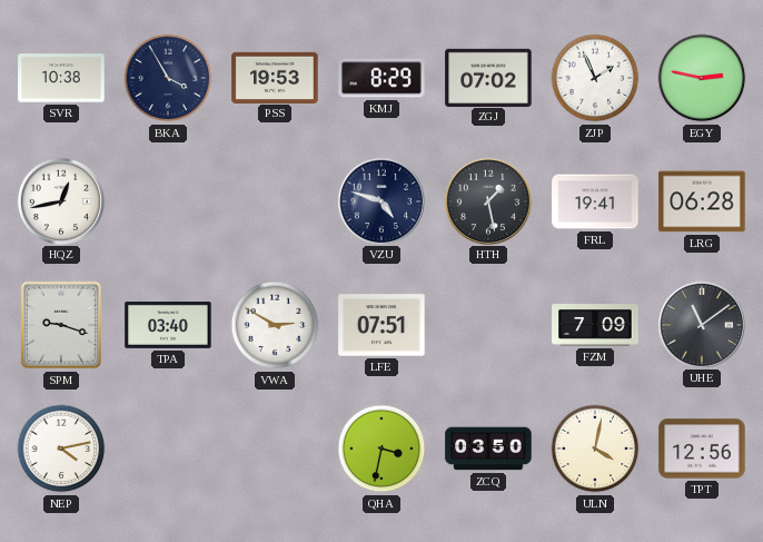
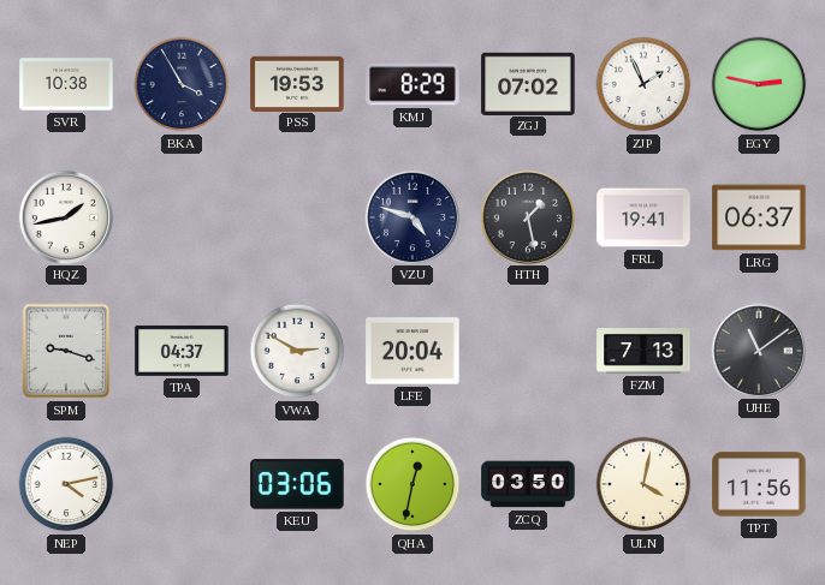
HQZ: 12:43 -> 1:43 (65, 216)
LRG: 06:28 -> 06:37 (759, 217)
TPA: 03:40 -> 04:37 (182, 351)
LFE: 07:51 -> 20:04 (412, 351)
FZM: 7:09 -> 7:13 (643, 352)
KEU: none -> 03:06 (297, 484)
QHA: 3:32 -> 12:32 (412, 484)
TPT: 12:56 -> 11:56 (759, 484)
